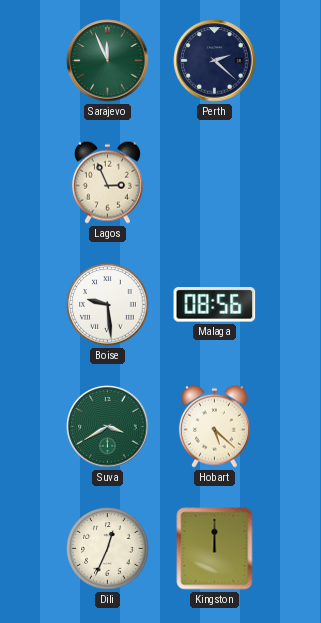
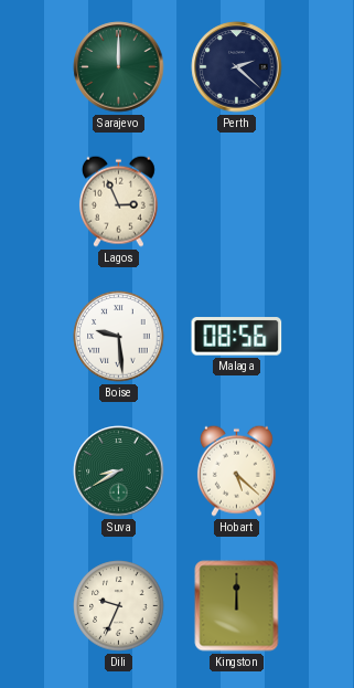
Sarajevo: 11:56 -> 12:00 (119, 67)
Suva: 3:40 -> 8:40 (119, 472)
Dili: 12:34 -> 9:34 (119, 606)
